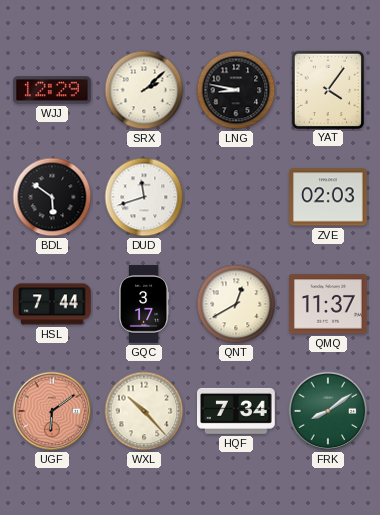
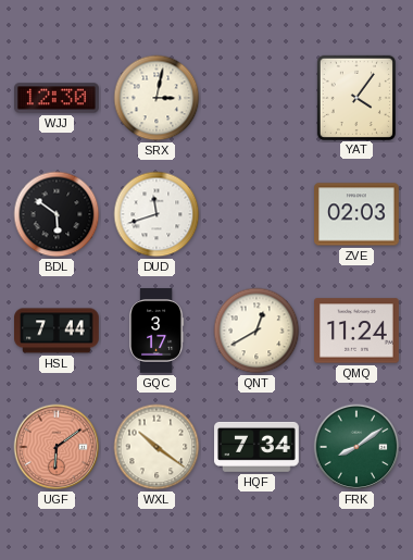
WJJ: 12:29 -> 12:30 (58, 98)
SRX: 2:08 -> 3:02 (157, 98)
LNG: 8:47 -> none (236, 90)
QMQ: 11:37 -> 11:24 (358, 331)
WXL: 10:23 -> 10:21 (157, 447)
